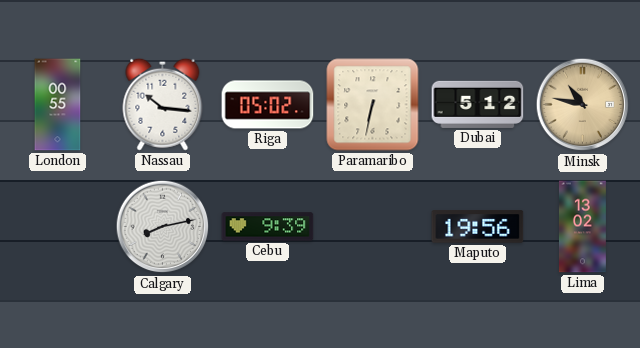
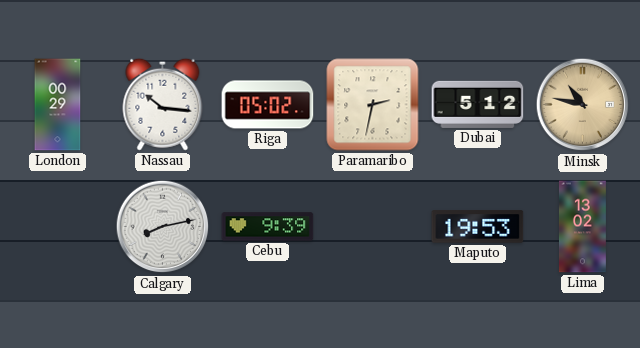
London: 00:55 -> 00:29 (58, 105)
Paramaribo: 6:32 -> 2:32 (373, 105)
Maputo: 19:56 -> 19:53 (478, 227)
